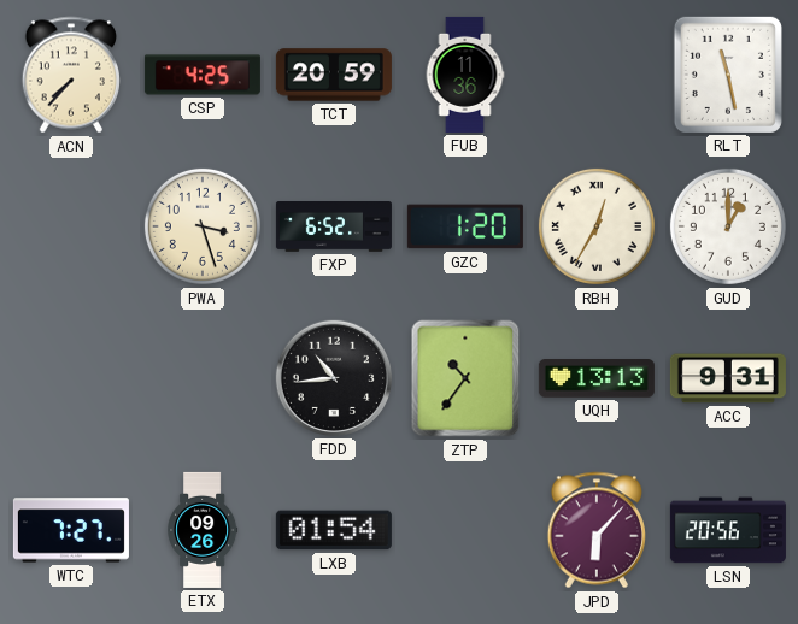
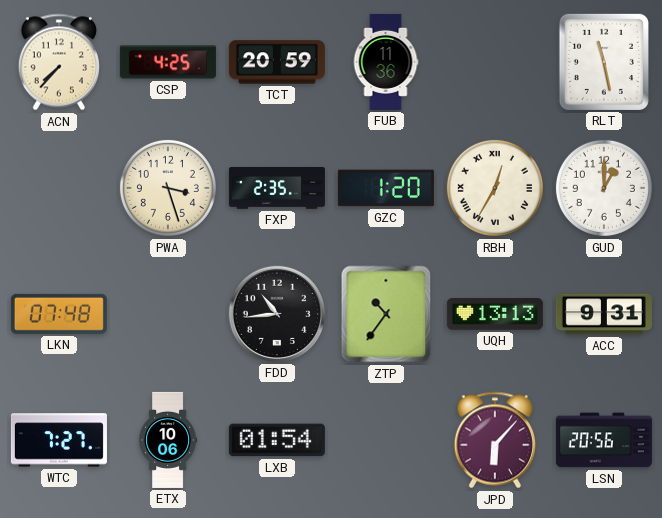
FXP: 6:52 -> 2:35 (277, 188)
LKN: none -> 07:48 (59, 314)
ETX: 09:26 -> 10:06 (168, 440)
